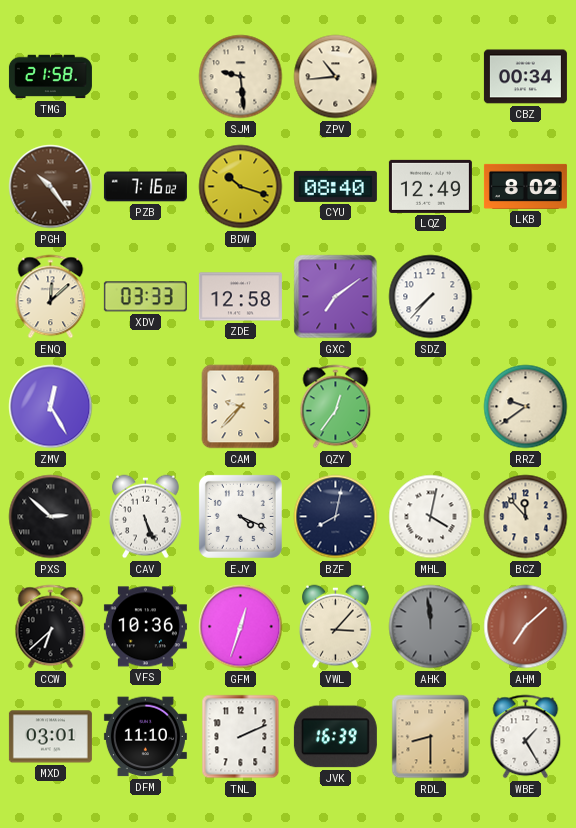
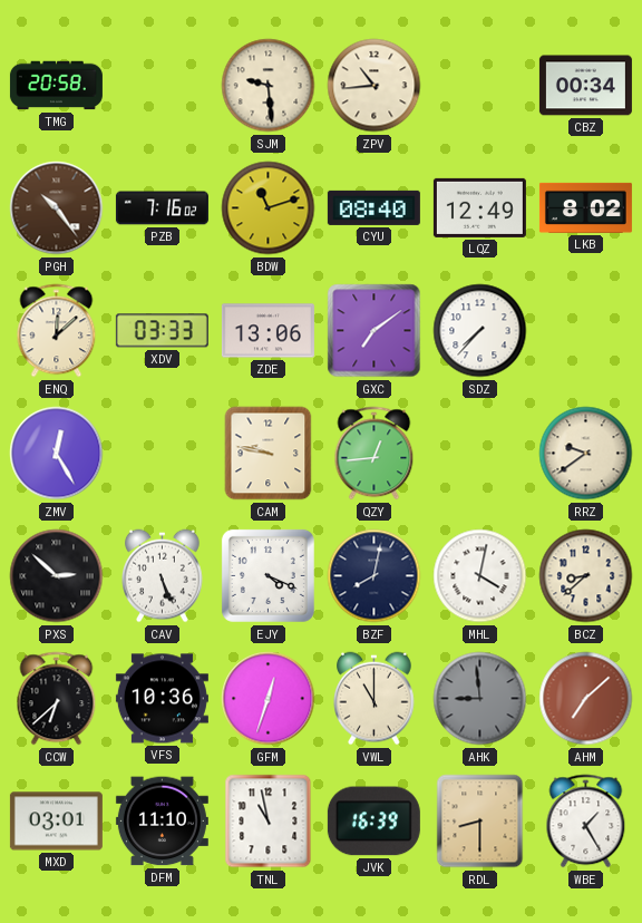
TMG: 21:58 -> 20:58 (56, 86)
BDW: 10:18 -> 11:12 (269, 208)
ZDE: 12:58 -> 13:06 (267, 331)
CAM: 9:37 -> 9:47 (269, 454)
QZY: 12:36 -> 12:44 (374, 454)
BCZ: 11:53 -> 8:38 (586, 576)
VWL: 3:07 -> 11:00 (374, 699)
AHK: 11:59 -> 8:59 (480, 699)
TNL: 2:11 -> 10:58 (269, 822)
